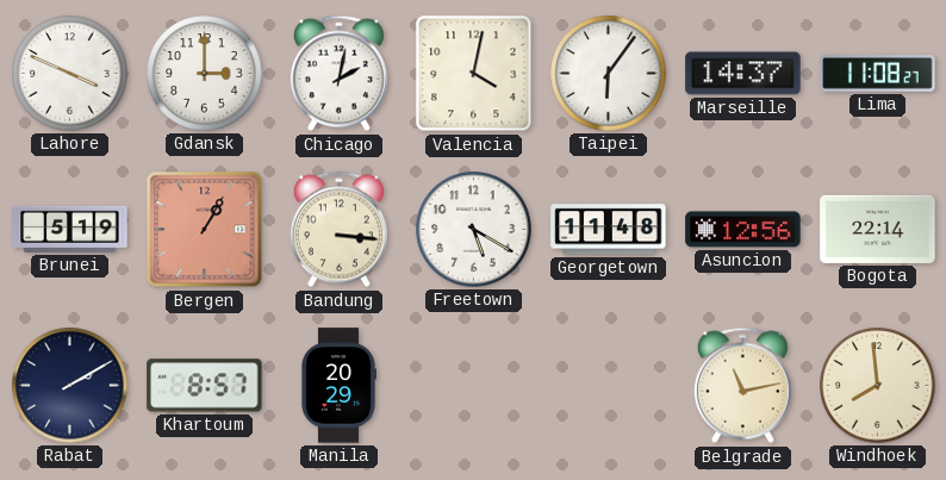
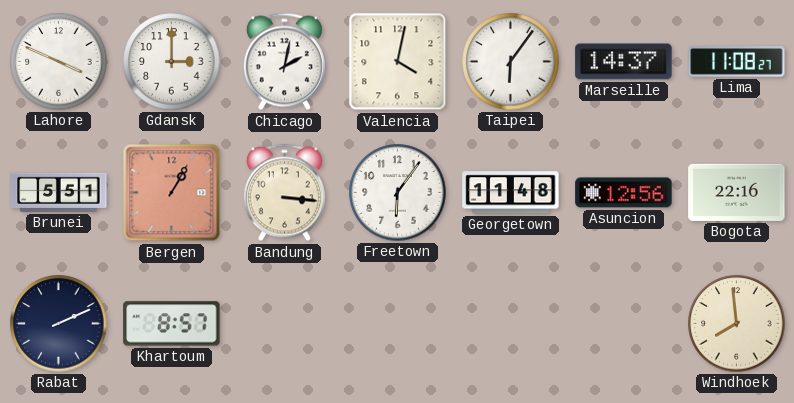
Brunei: 5:19 -> 5:51 (59, 192)
Freetown: 5:20 -> 6:06 (398, 193)
Bogota: 22:14 -> 22:16 (737, 192)
Rabat: 2:10 -> 2:11 (59, 324)
Manila: 20:29 -> none (338, 386)
Belgrade: 11:13 -> none (742, 386)
